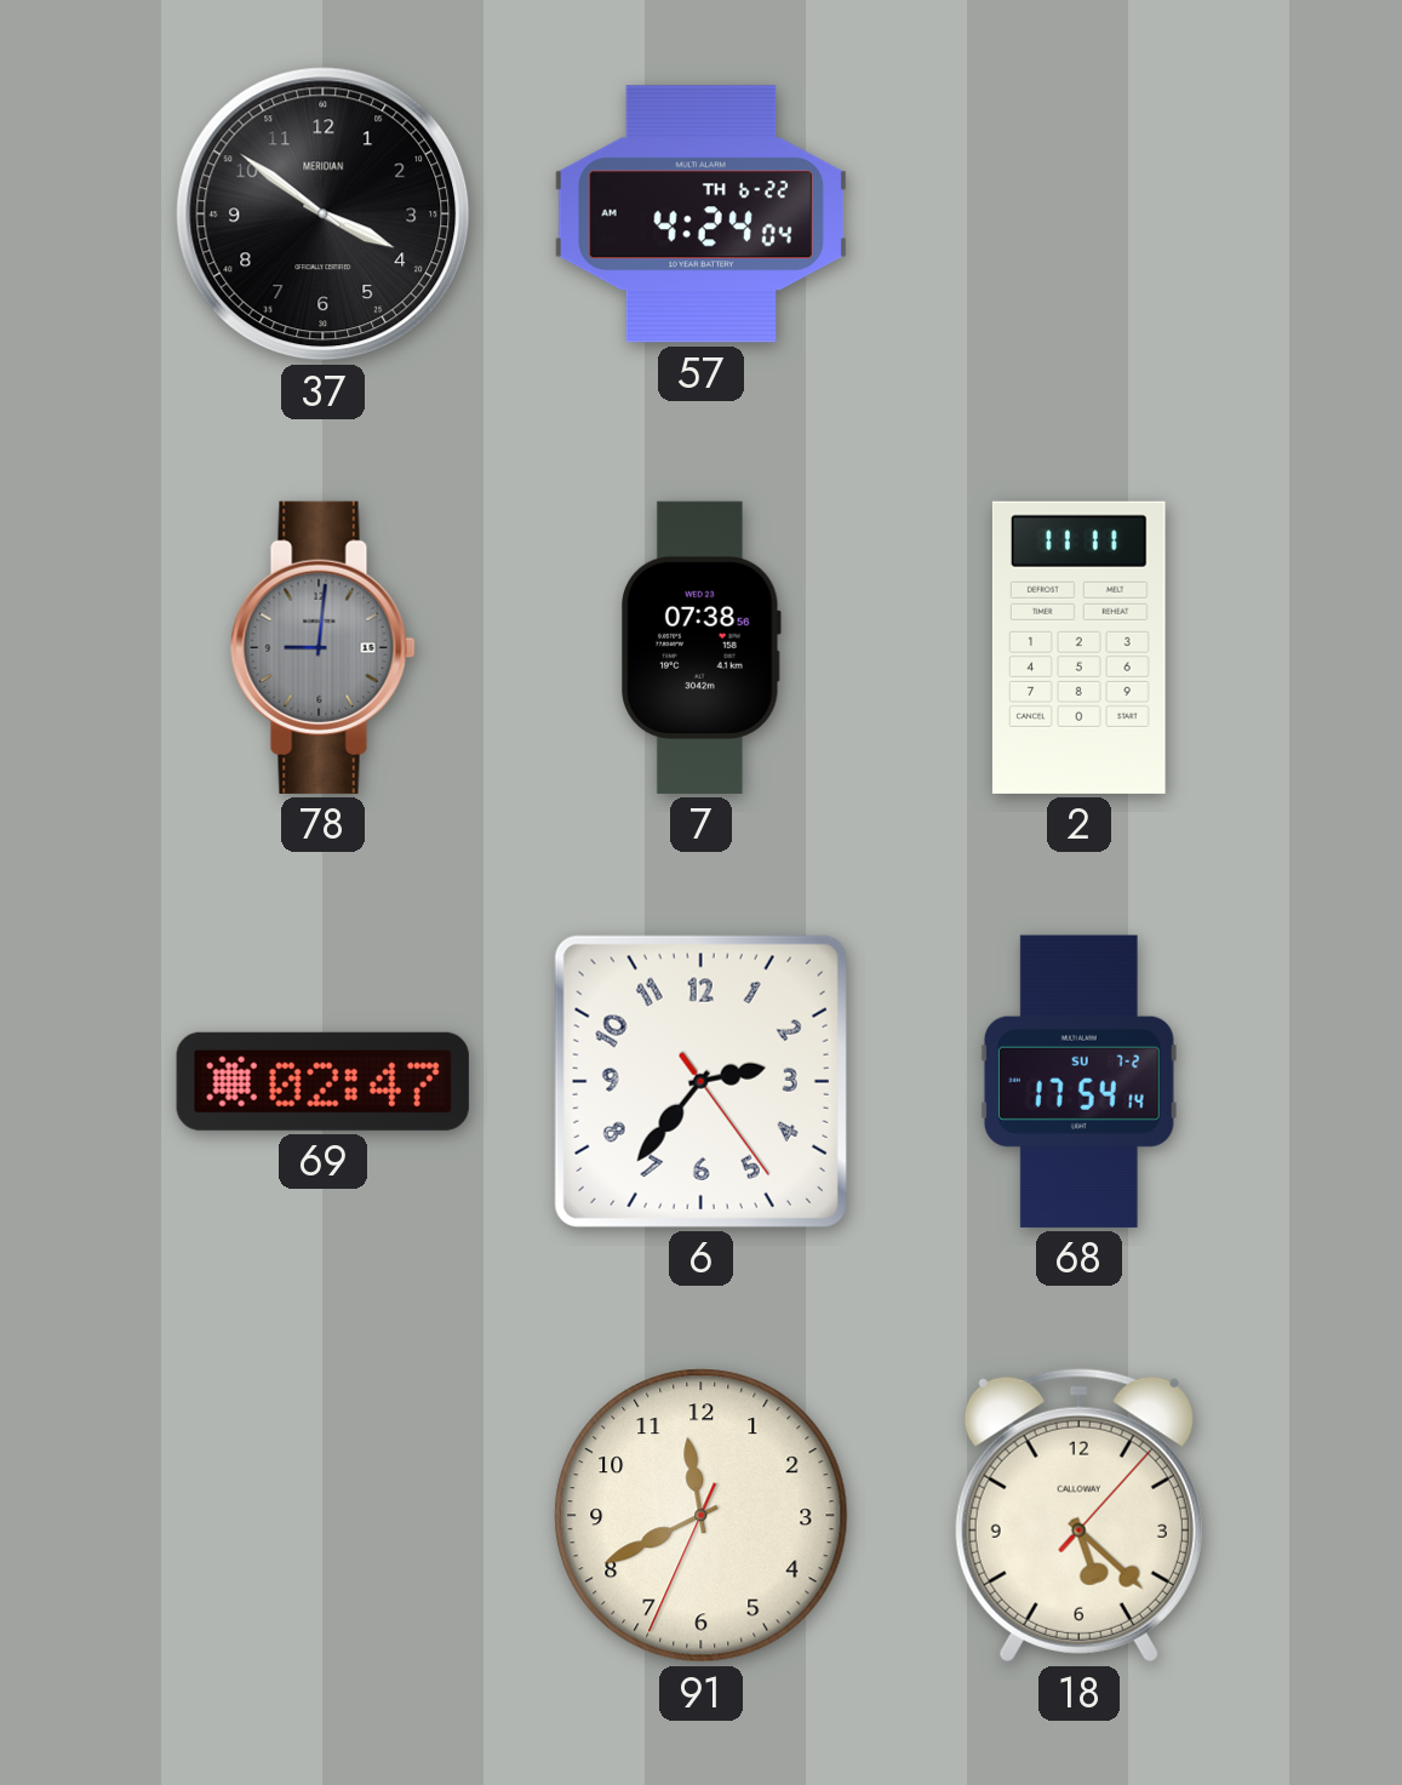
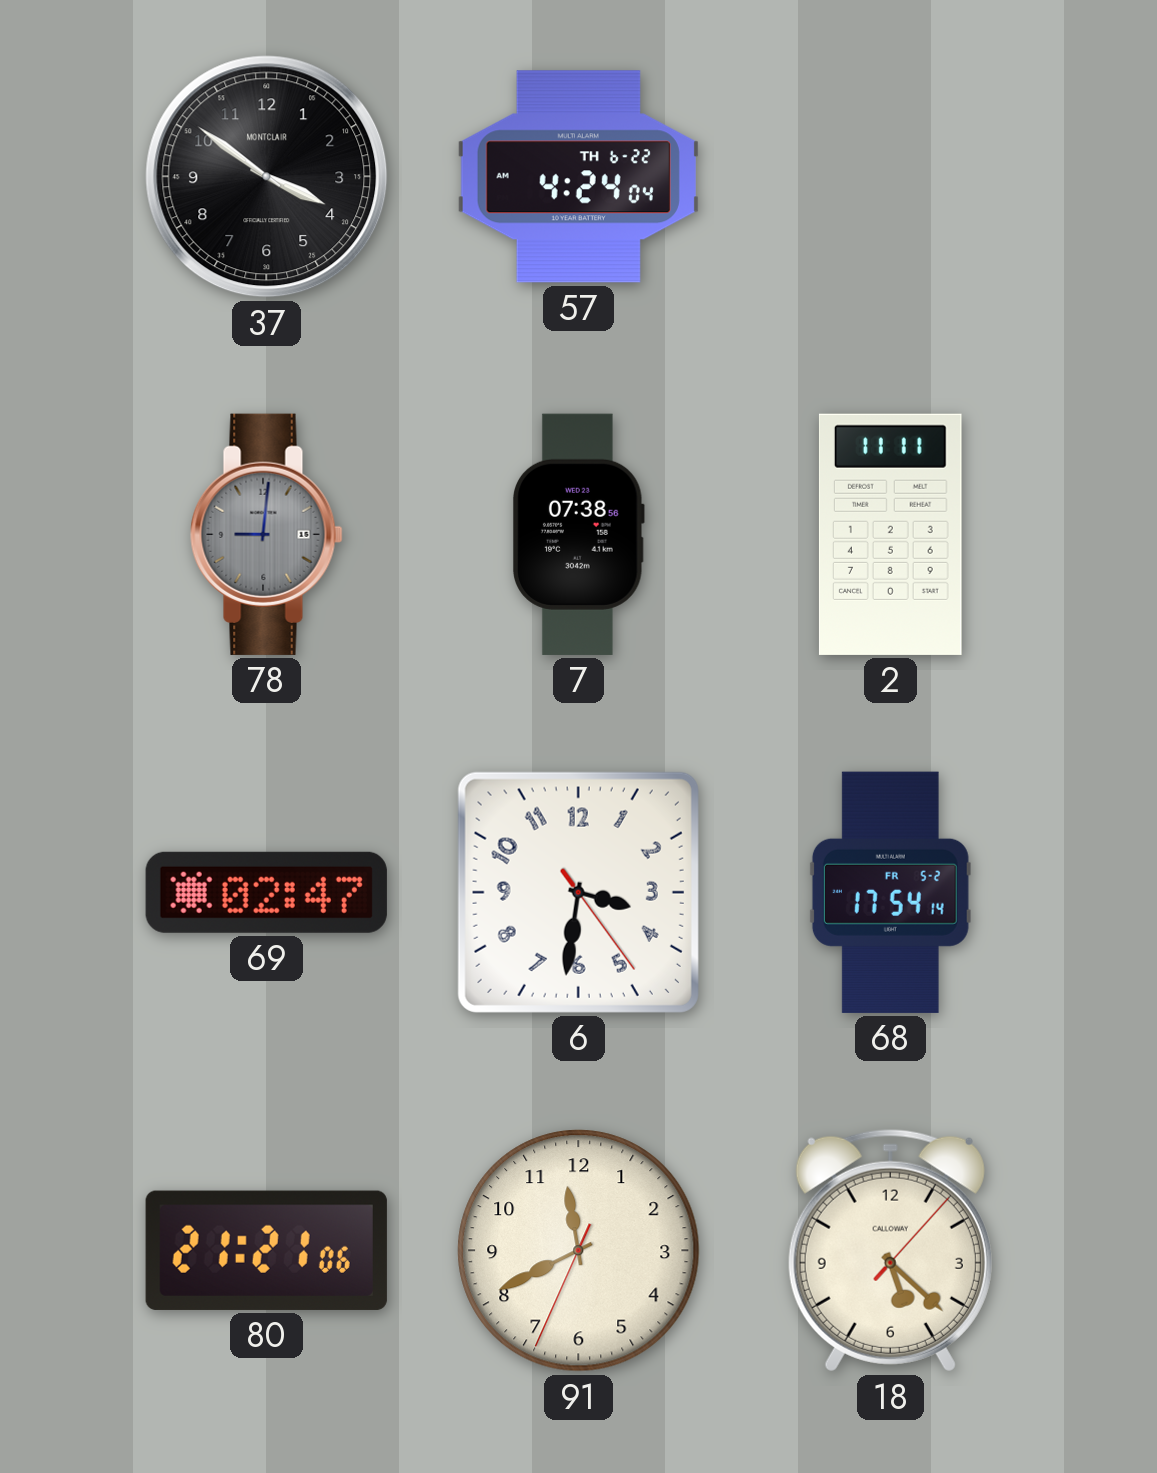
37 brand: MERIDIAN -> MONTCLAIR (267, 177)
6: 2:36 -> 3:31 (578, 892)
68 date: SU 7-2 -> FR 5-2 (890, 892)
80: none -> 21:21 (266, 1250)
